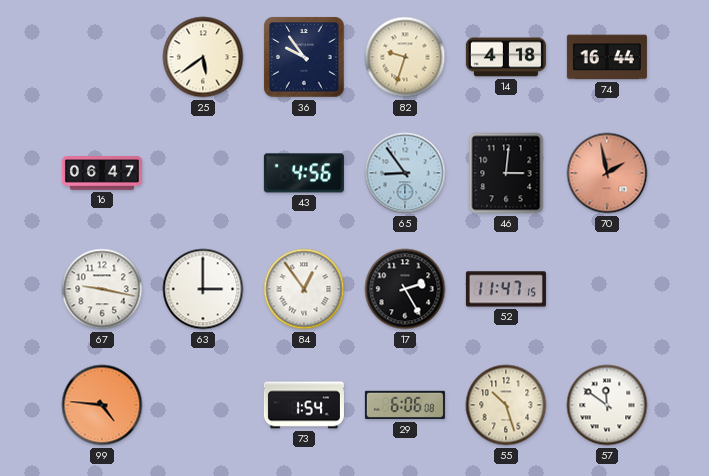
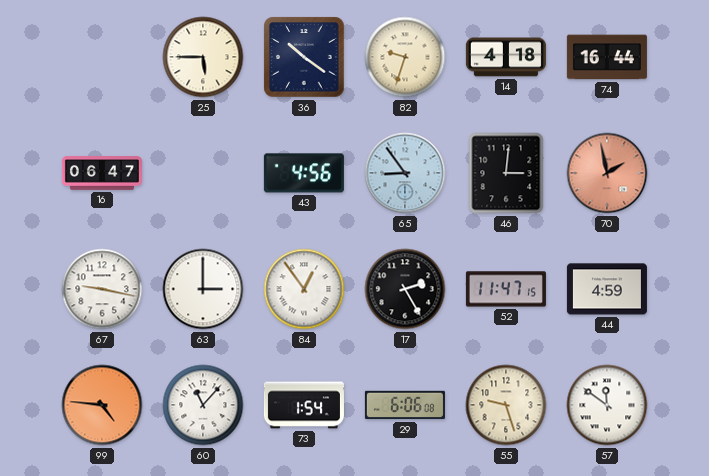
25: 5:39 -> 5:45 (203, 57)
36: 9:54 -> 10:21 (304, 57)
44: none -> 4:59 (607, 289)
60: none -> 11:07 (203, 405)
55: 10:27 -> 9:27 (506, 405)
